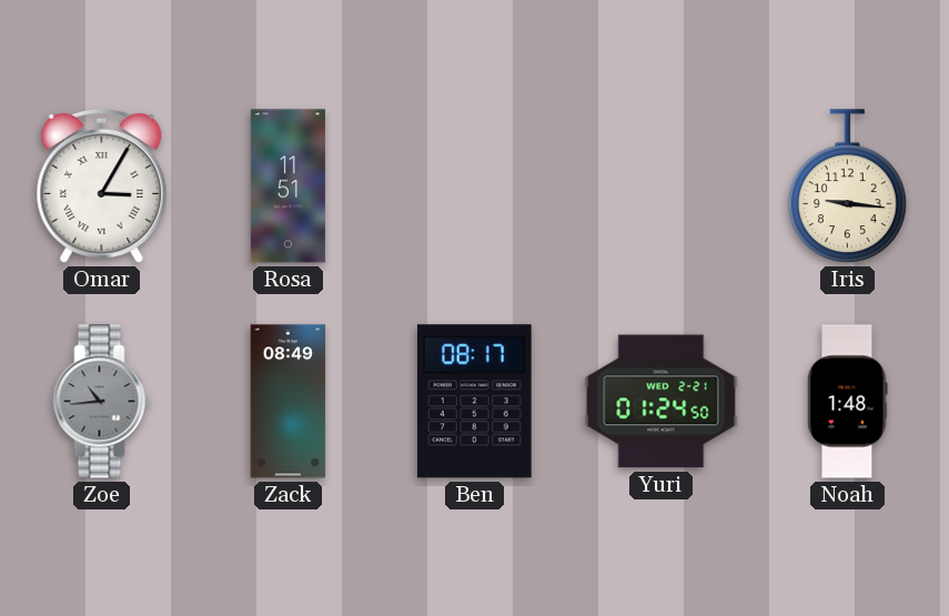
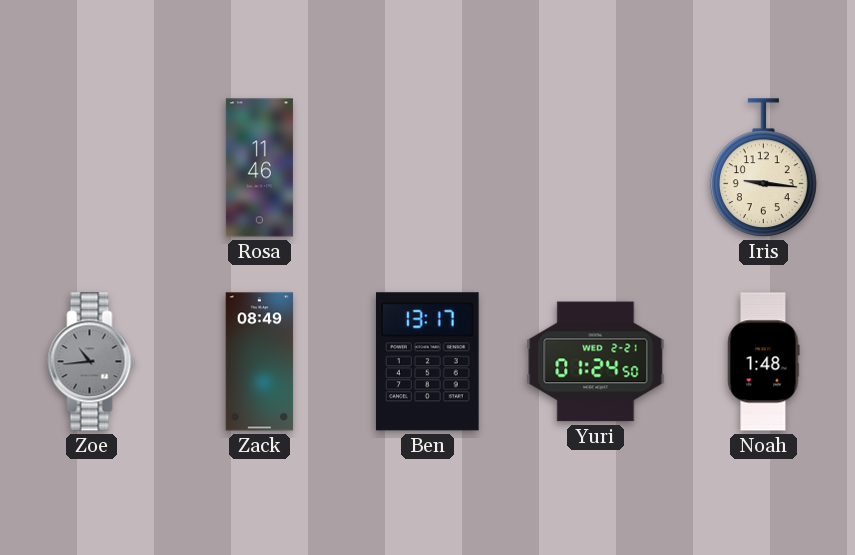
Omar: 3:05 -> none (102, 185)
Rosa: 11:51 -> 11:46 (259, 168)
Ben: 08:17 -> 13:17 (427, 362)
